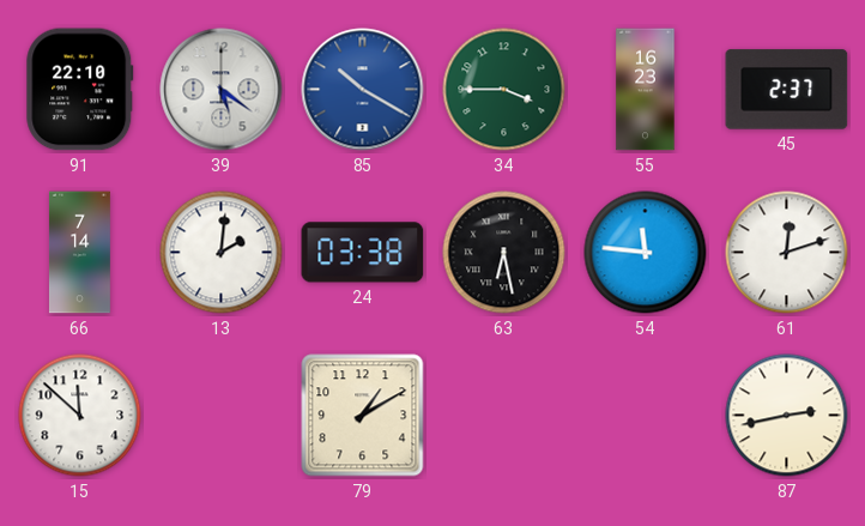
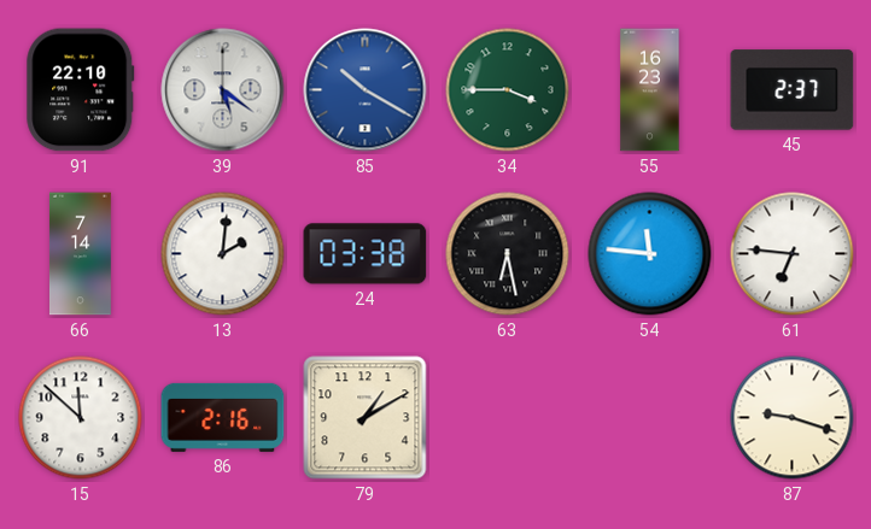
61: 12:12 -> 6:46 (793, 254)
86: none -> 2:16 (223, 417)
87: 2:43 -> 9:18 (793, 418)
